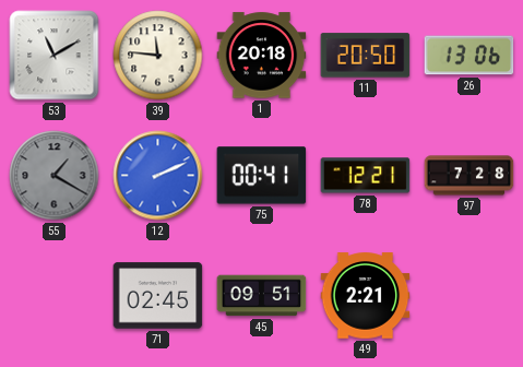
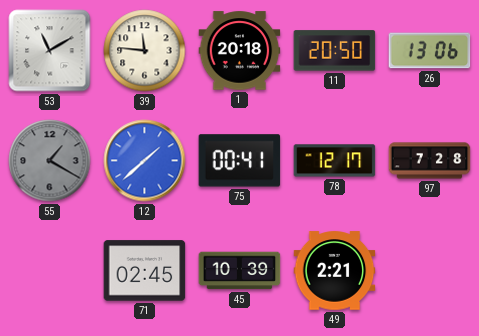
12: 2:11 -> 1:38 (145, 161)
78: 12:21 -> 12:17 (335, 161)
45: 09:51 -> 10:39 (240, 271)
